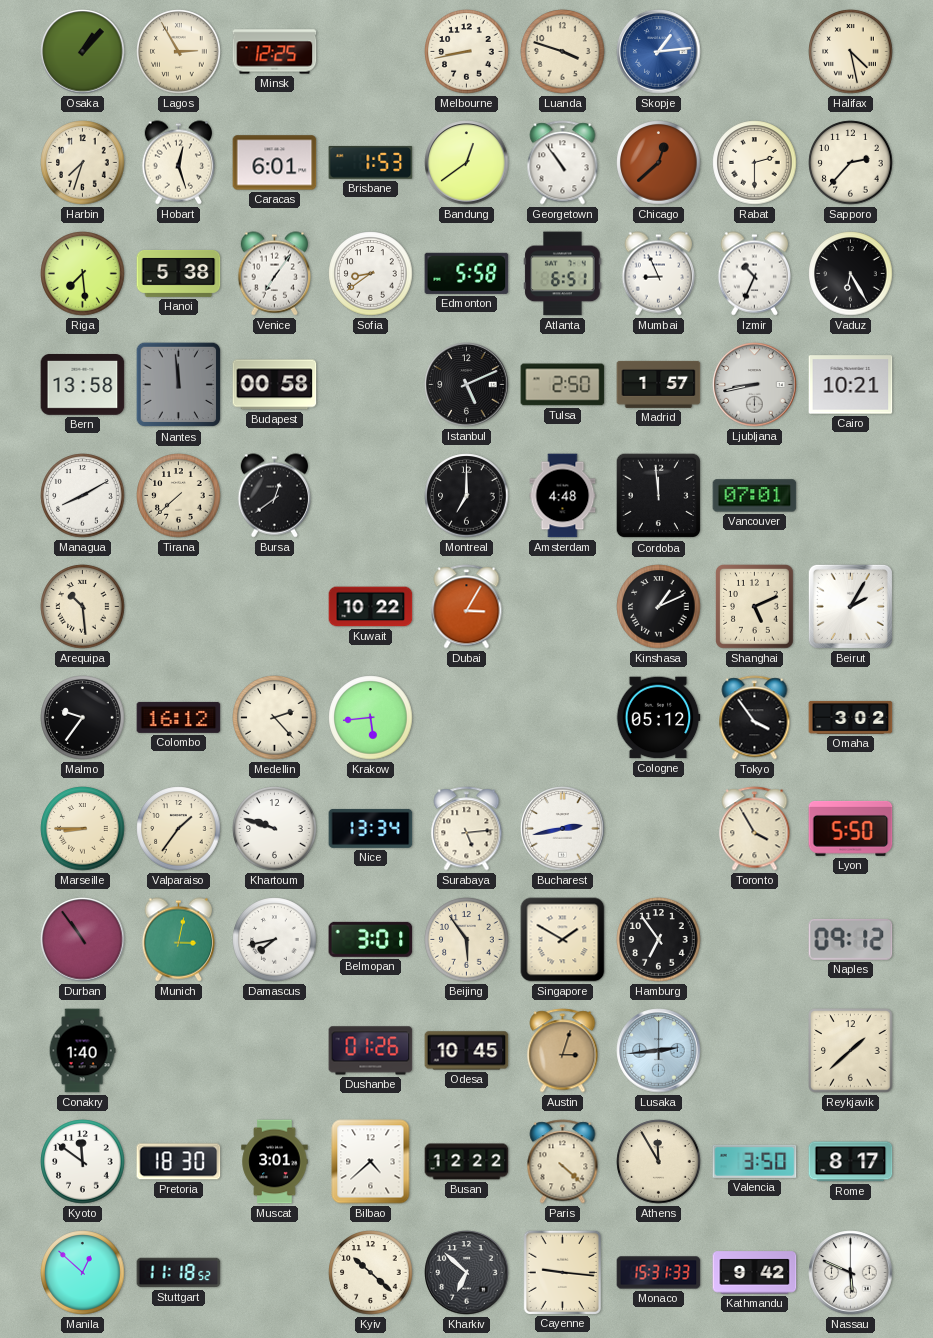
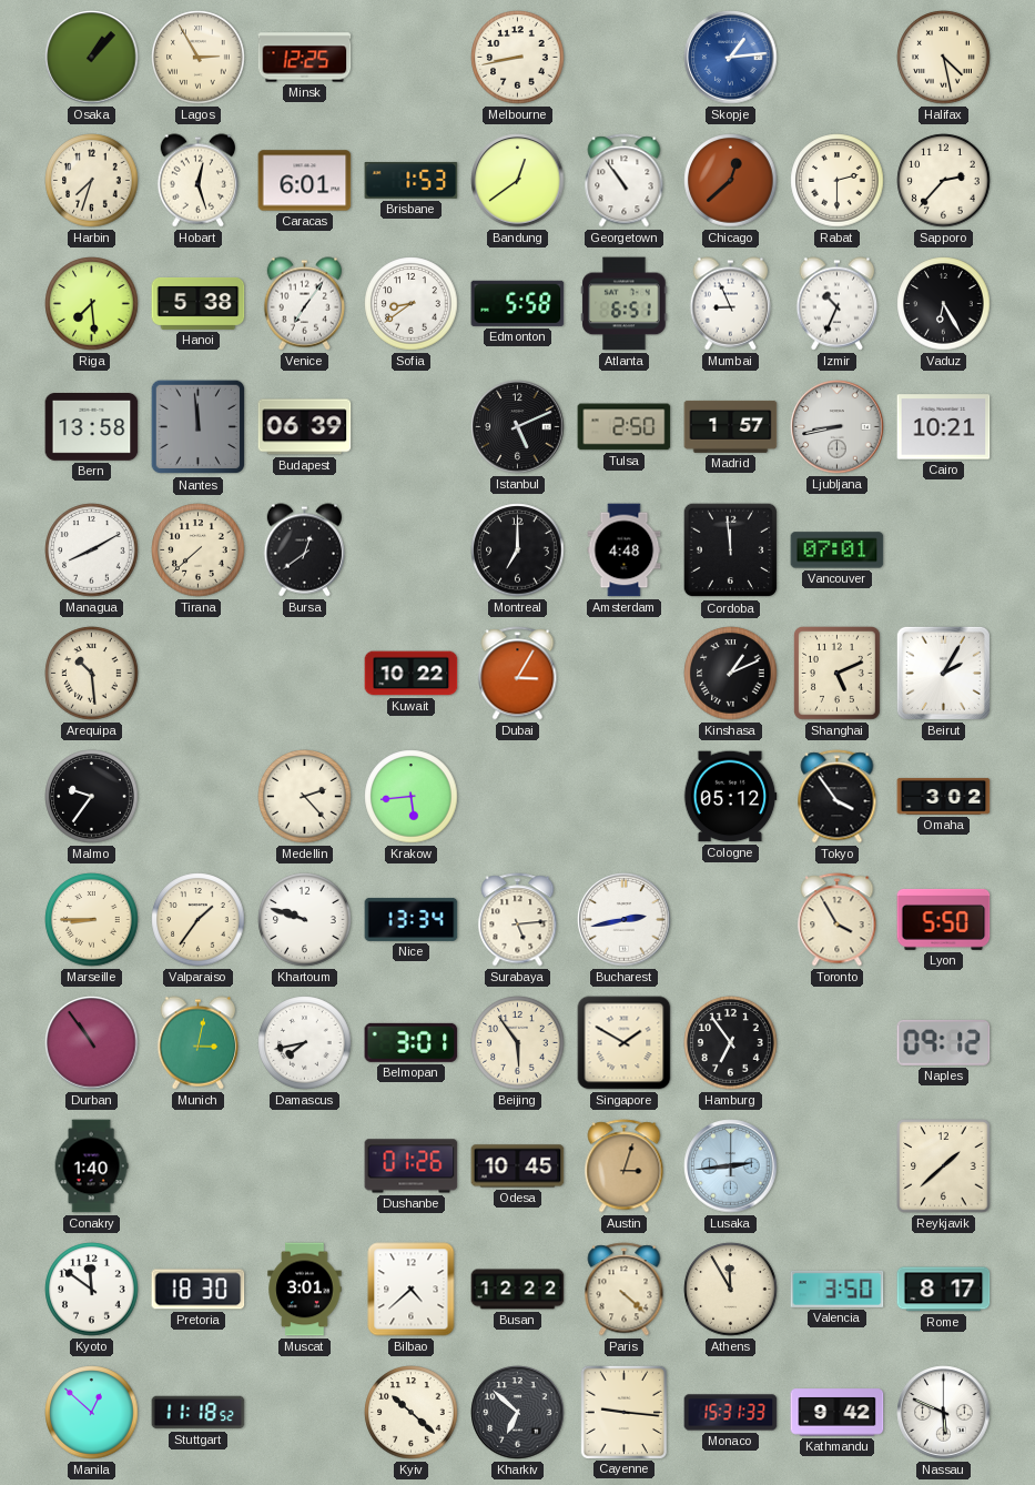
Luanda: 3:48 -> none (563, 52)
Budapest: 00:58 -> 06:39 (305, 427)
Colombo: 16:12 -> none (179, 717)
